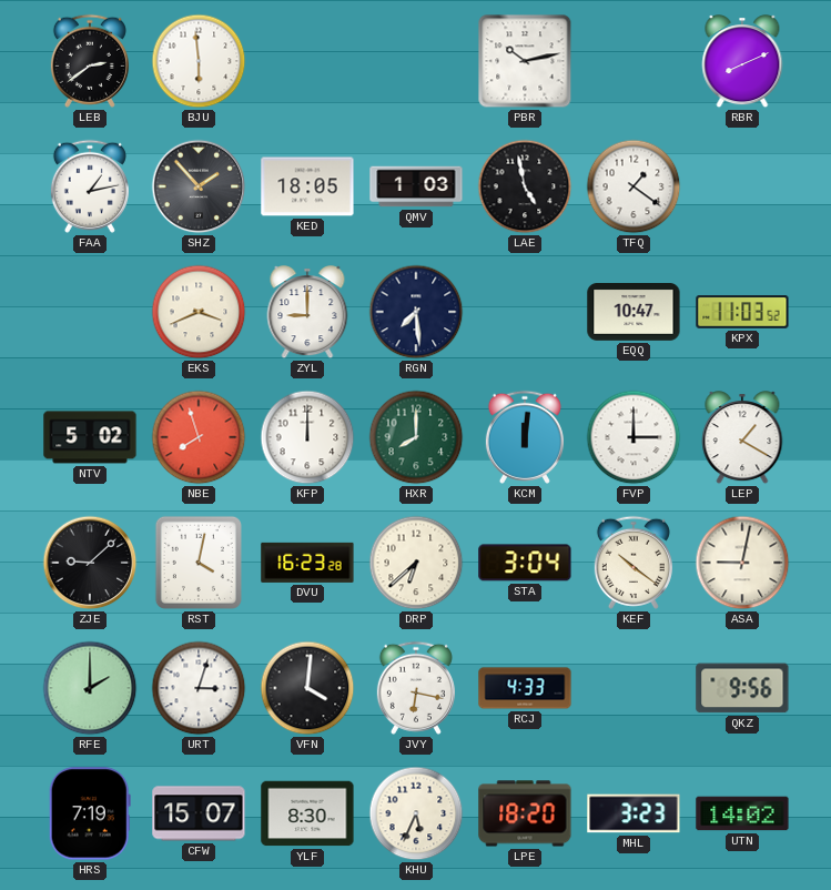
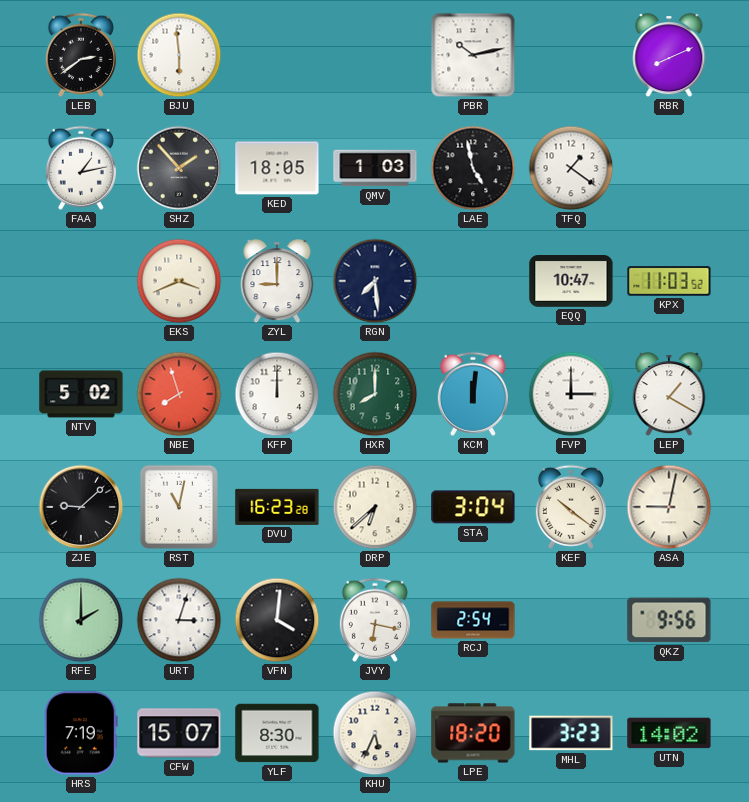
RST: 4:02 -> 11:02 (179, 507)
RCJ: 4:33 -> 2:54 (473, 620)
